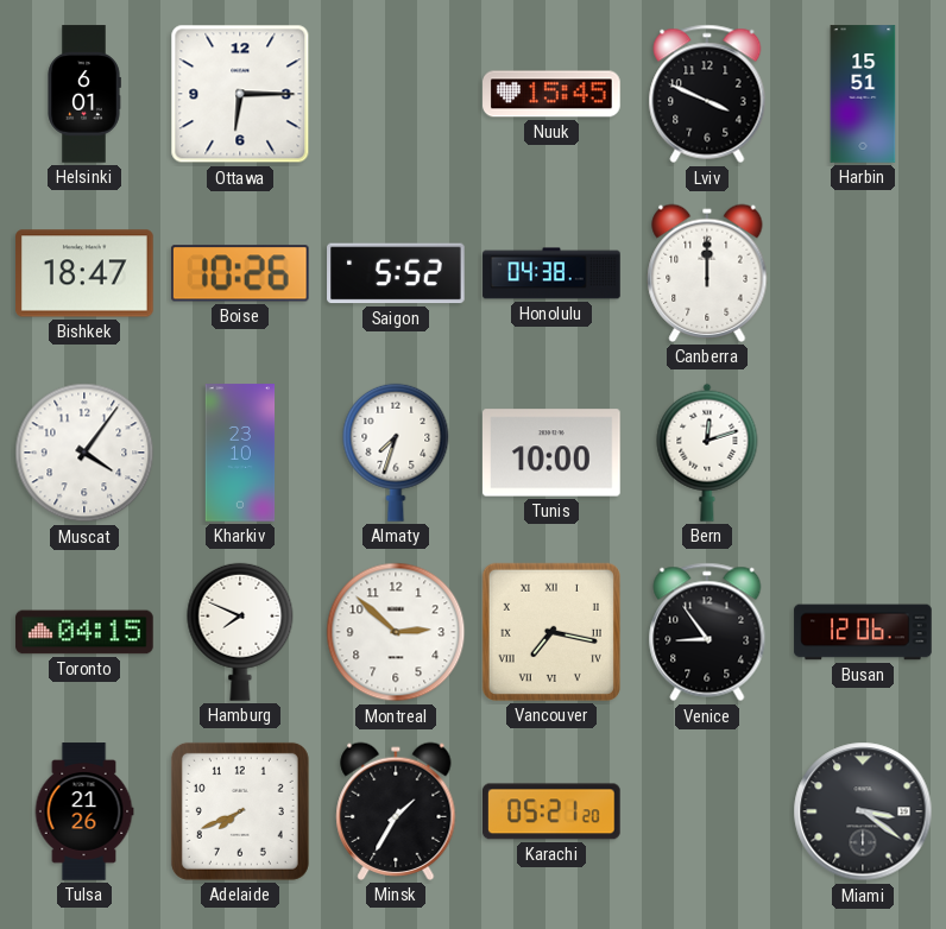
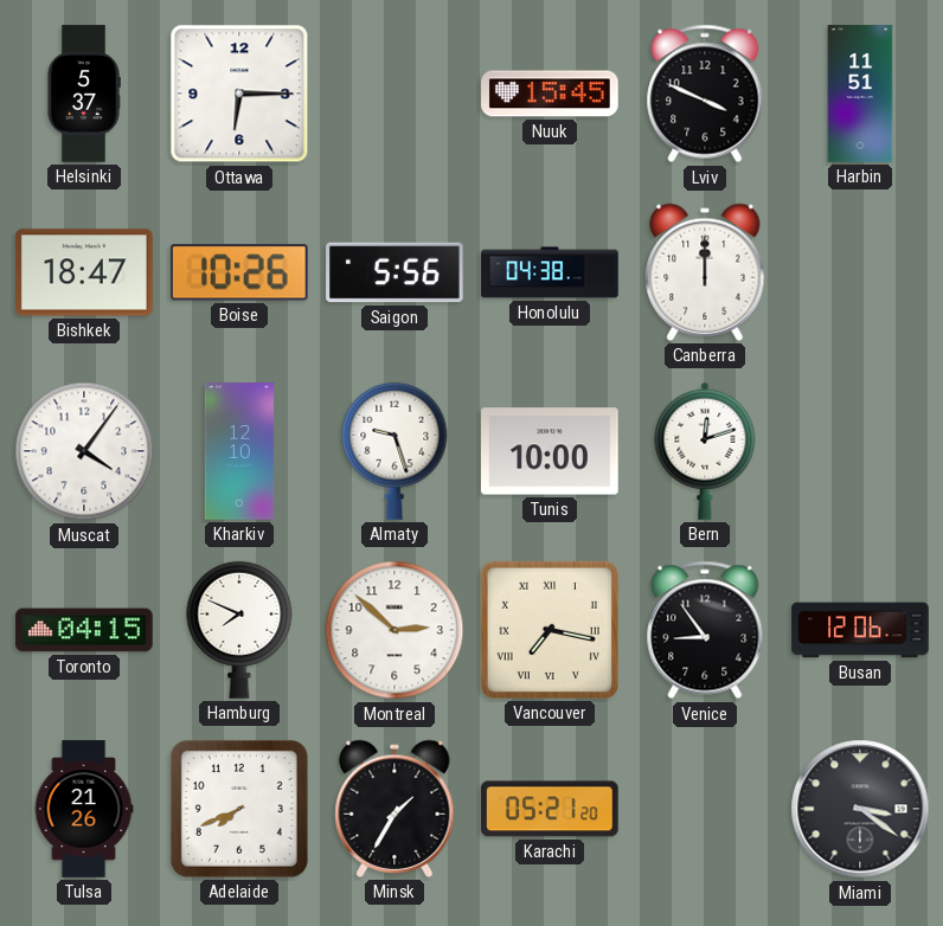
Helsinki: 6:01 -> 5:37 (84, 94)
Harbin: 15:51 -> 11:51 (860, 94)
Saigon: 5:52 -> 5:56 (394, 272)
Kharkiv: 23:10 -> 12:10 (239, 451)
Almaty: 7:33 -> 9:27 (394, 451)
